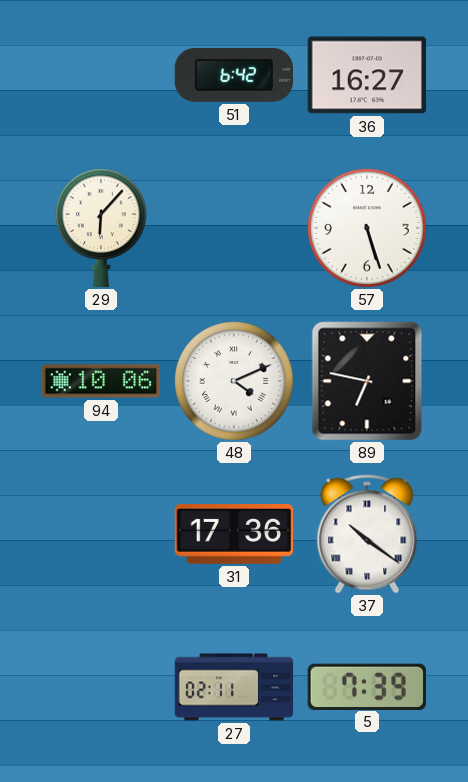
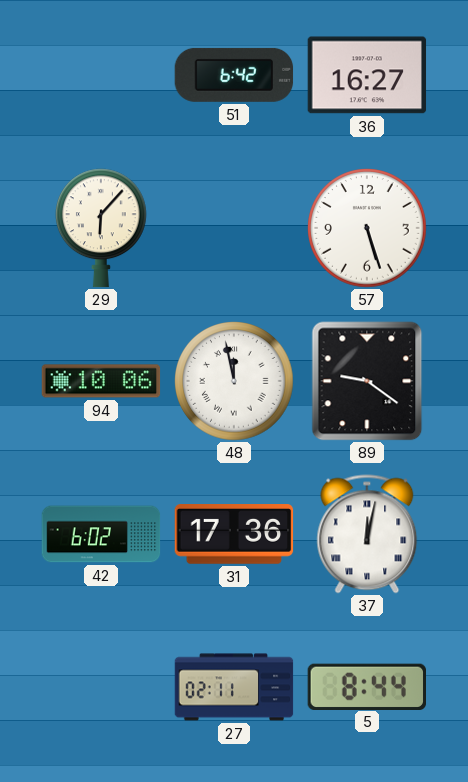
48: 4:11 -> 11:58 (235, 382)
89: 6:47 -> 9:21 (367, 381)
42: none -> 6:02 (101, 534)
37: 10:21 -> 12:02 (367, 534)
5: 7:39 -> 8:44 (366, 686)
